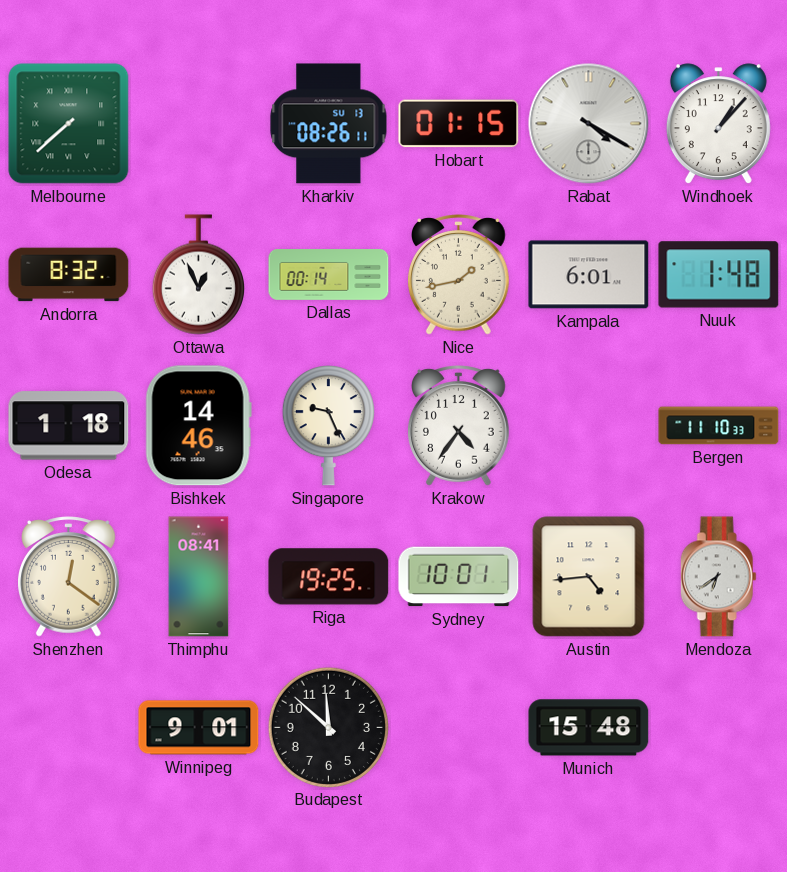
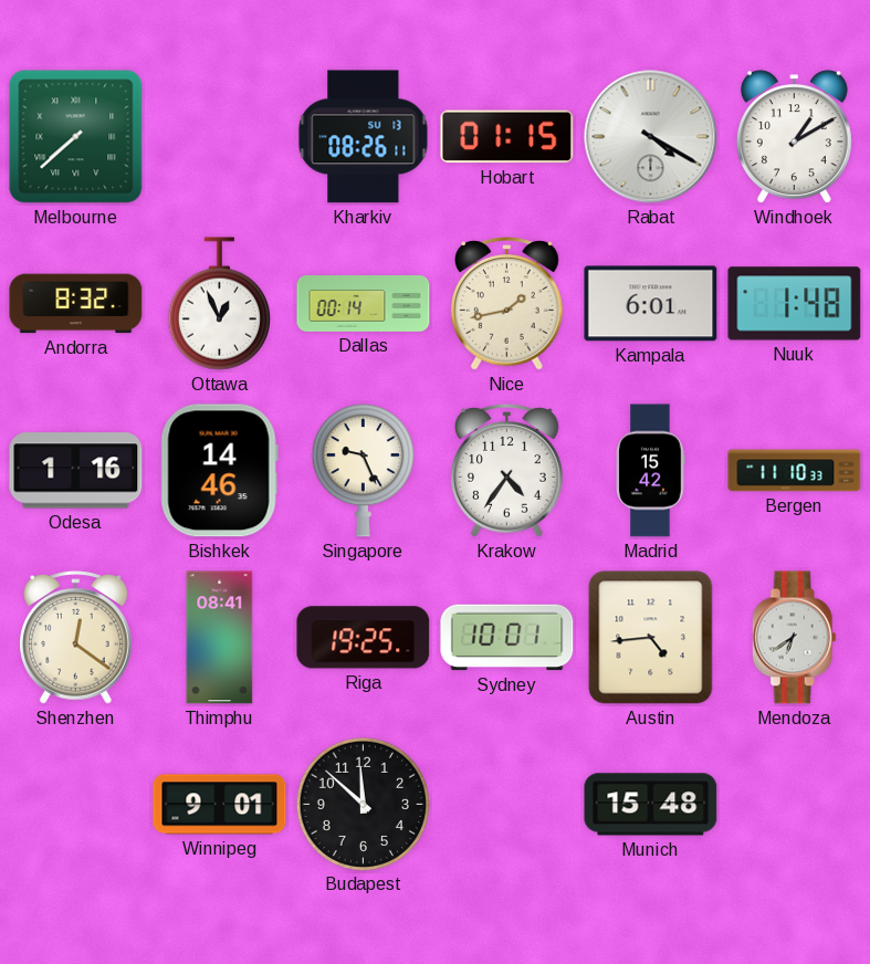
Windhoek: 1:07 -> 1:10 (794, 137)
Odesa: 1:18 -> 1:16 (76, 471)
Madrid: none -> 15:42 (651, 471)
